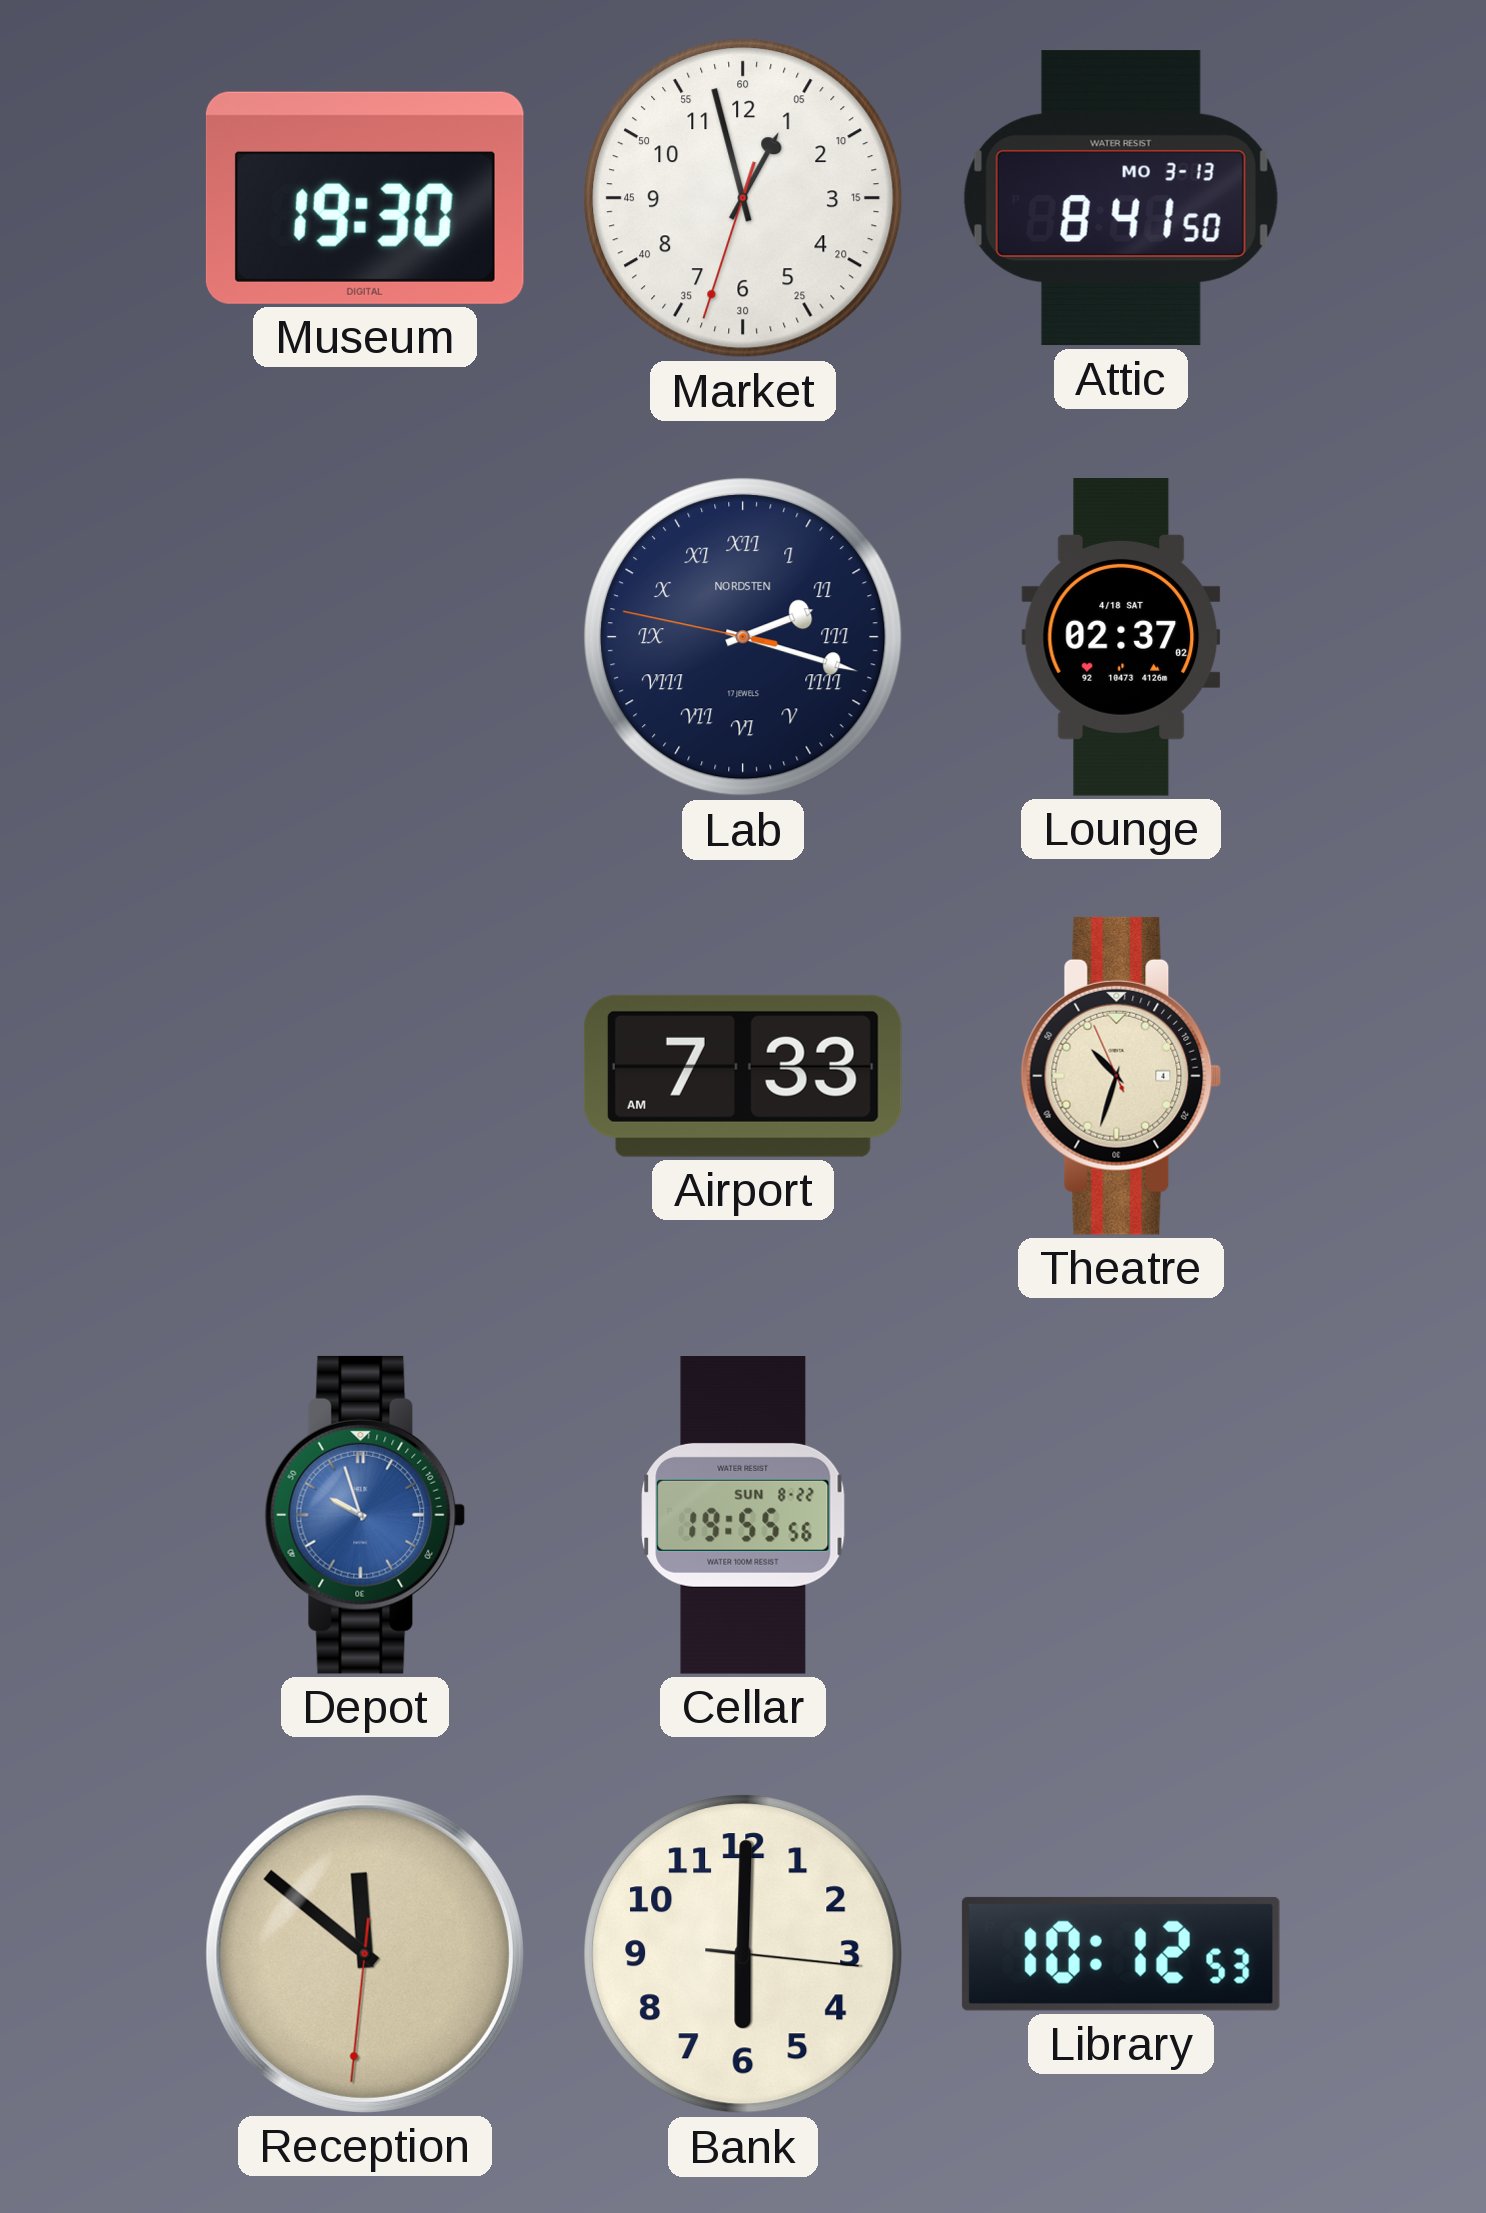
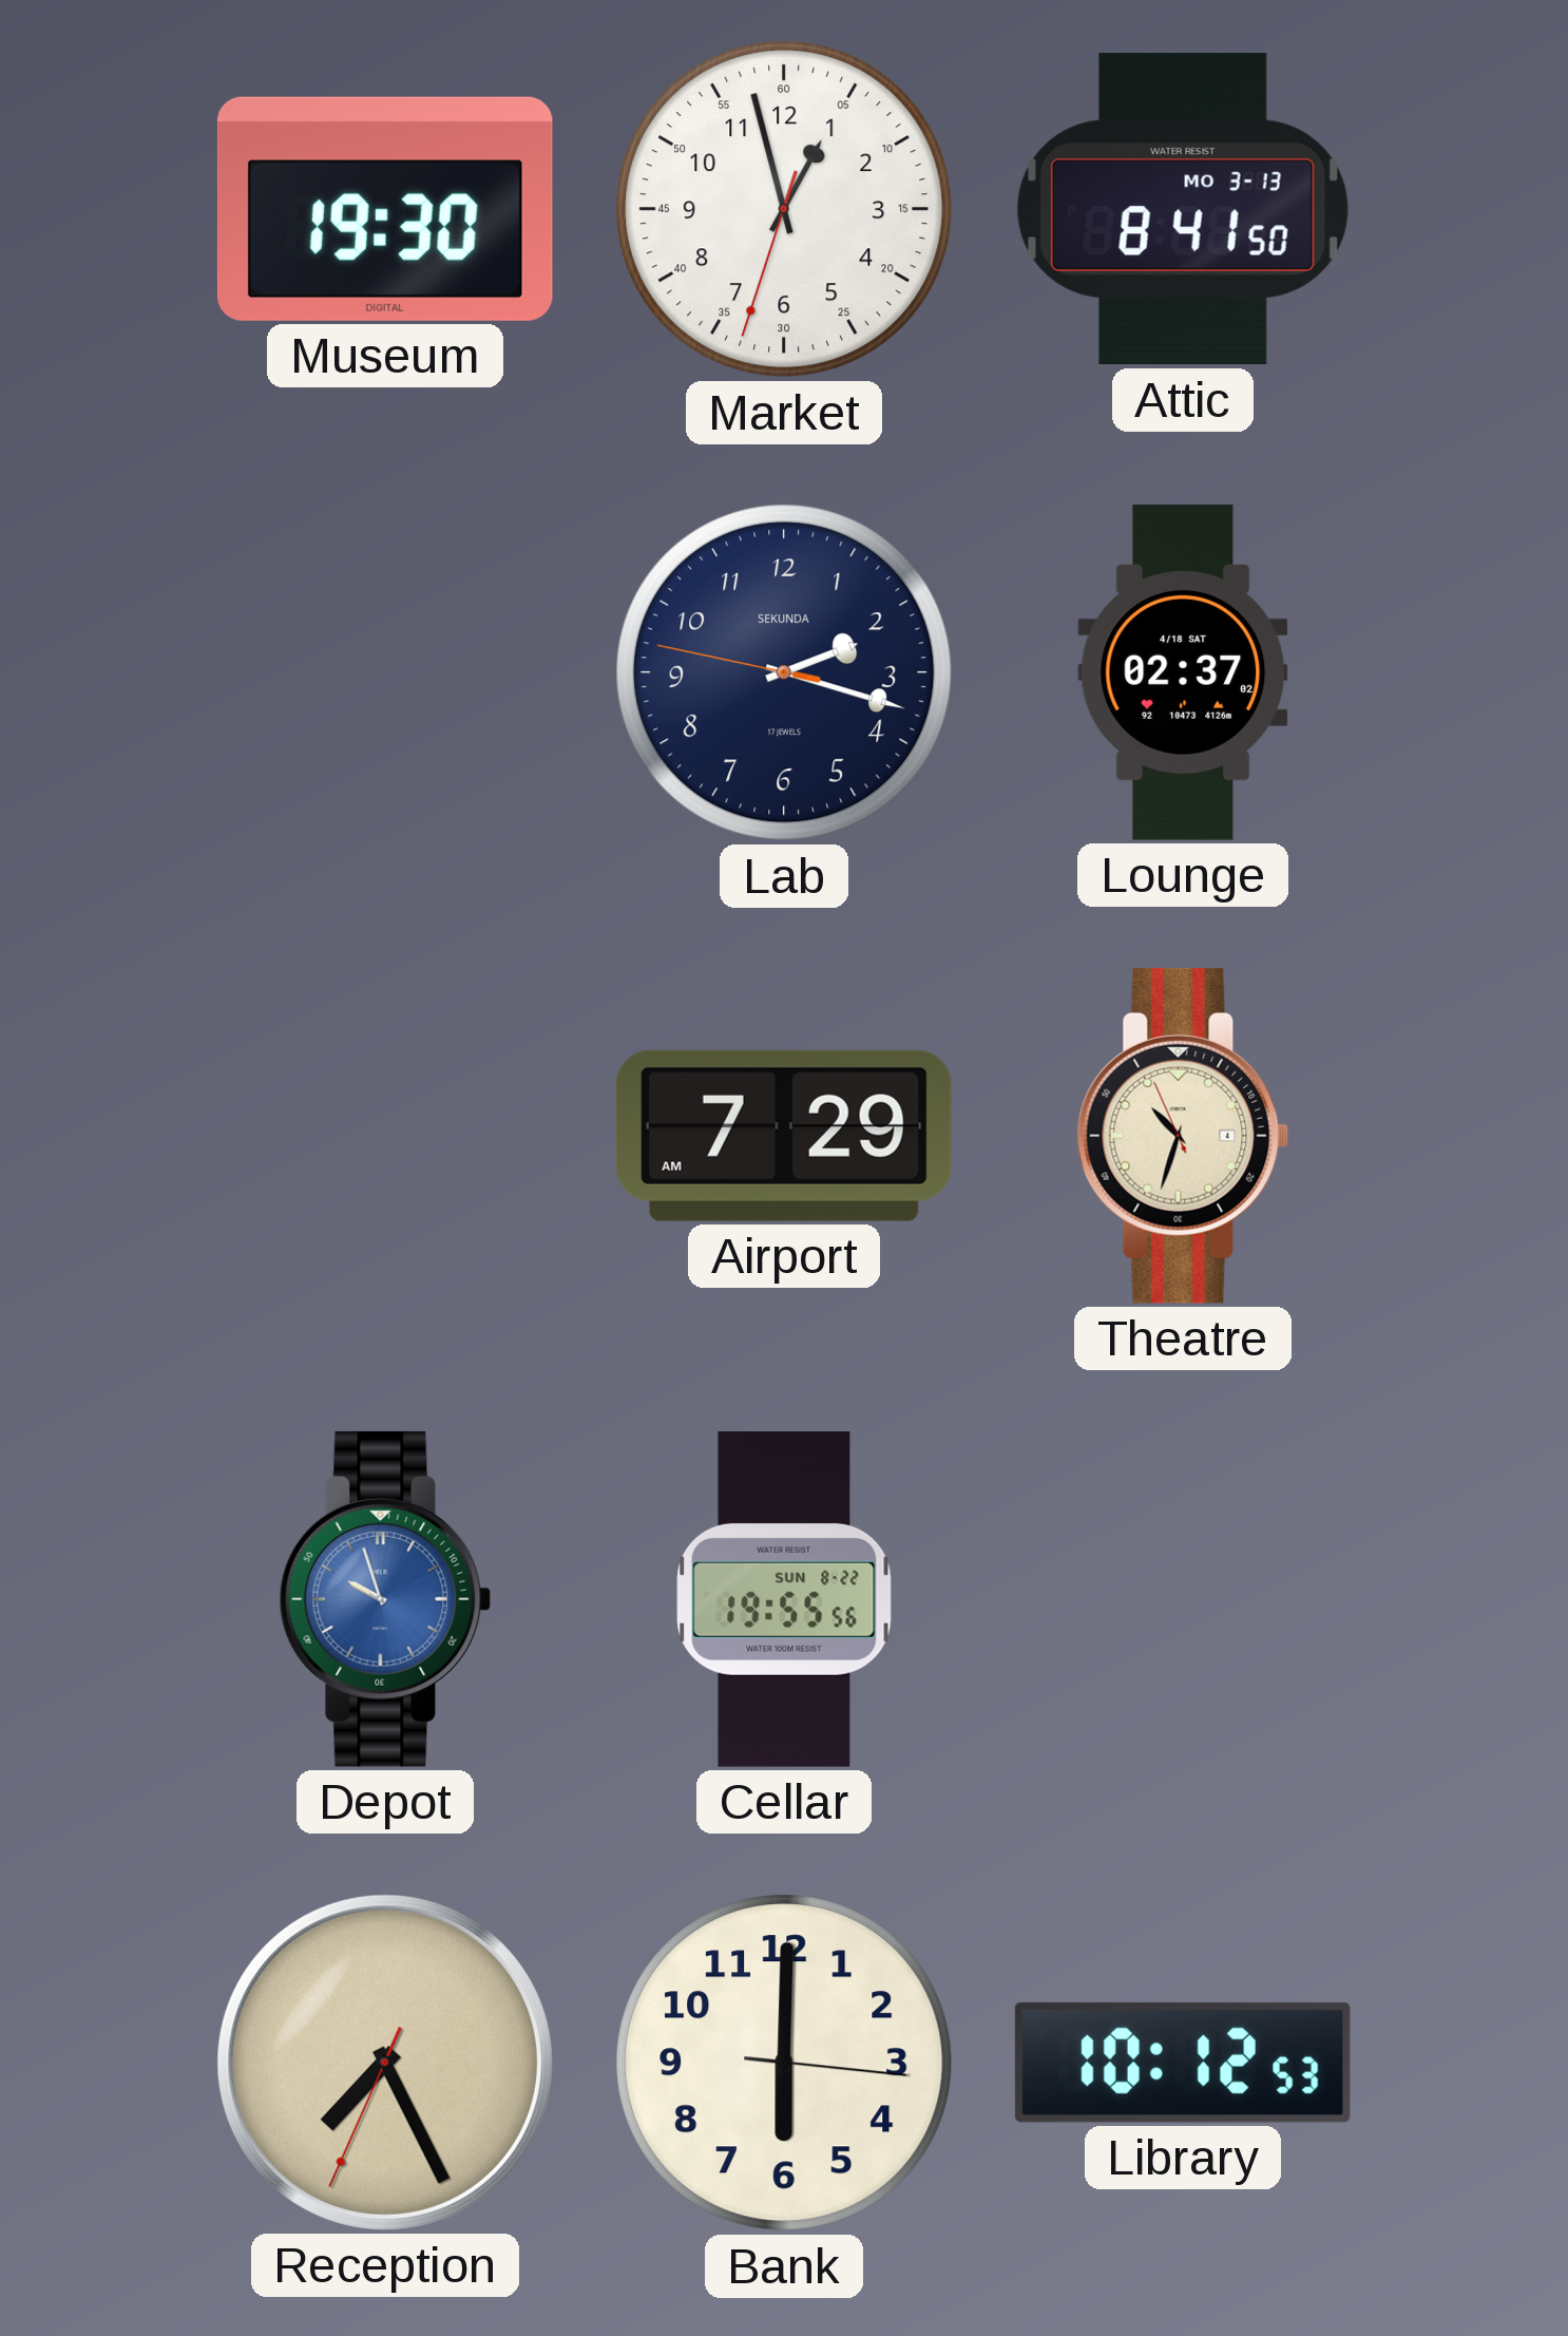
Lab numerals: Roman -> Arabic (784, 672)
Lab brand: NORDSTEN -> SEKUNDA (784, 672)
Airport: 7:33 -> 7:29 (784, 1136)
Reception: 11:51 -> 7:25 (385, 2063)
